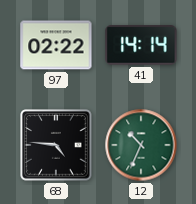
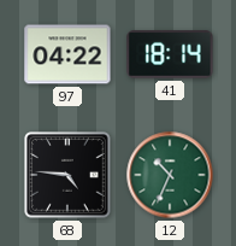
97: 02:22 -> 04:22 (67, 54)
41: 14:14 -> 18:14 (170, 54)
